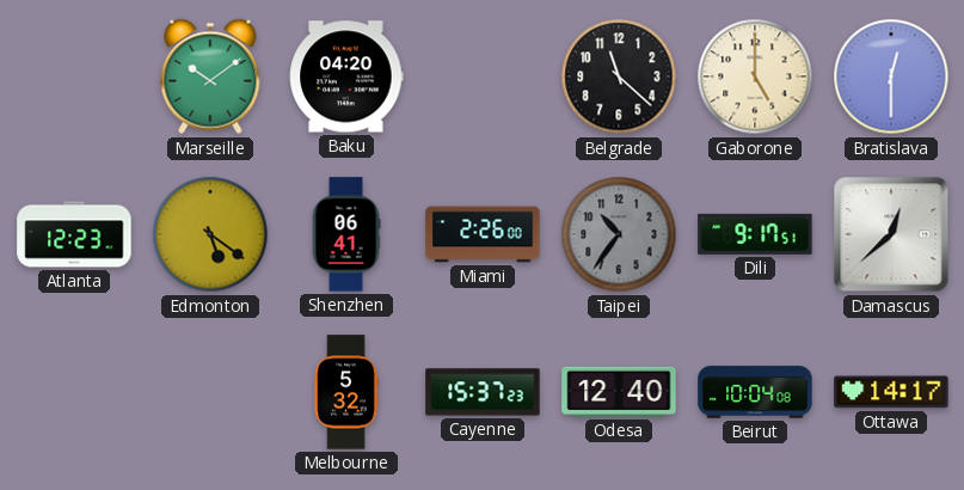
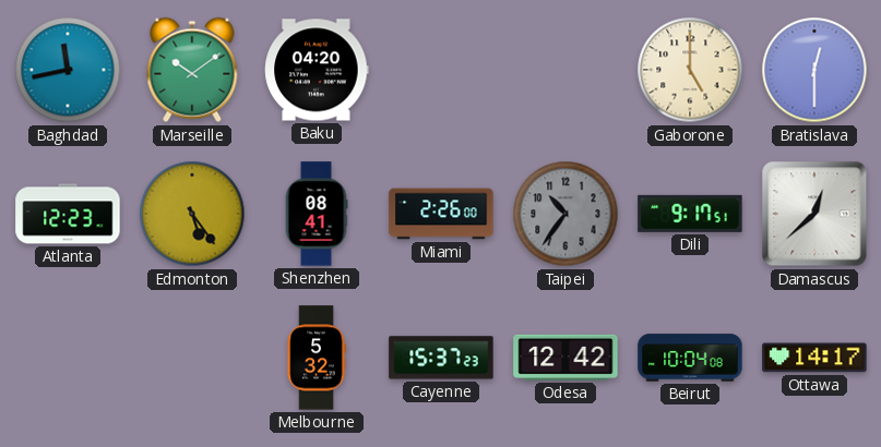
Baghdad: none -> 11:43 (68, 70)
Belgrade: 11:22 -> none (619, 76)
Edmonton: 5:21 -> 5:24 (192, 214)
Shenzhen: 06:41 -> 08:41 (317, 214)
Odesa: 12:40 -> 12:42 (565, 358)
